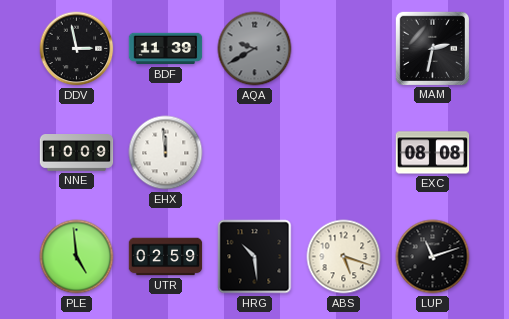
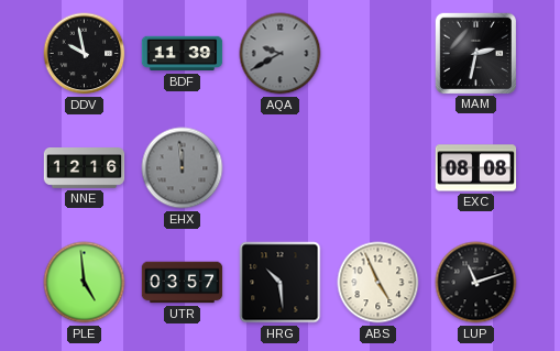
DDV: 2:58 -> 9:58 (85, 54)
NNE: 10:09 -> 12:16 (85, 168)
EHX dial: white -> grey (183, 168)
UTR: 02:59 -> 03:57 (183, 283)
ABS: 5:18 -> 4:56 (378, 283)
